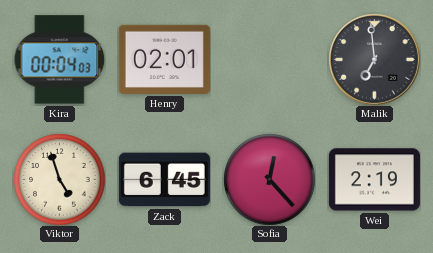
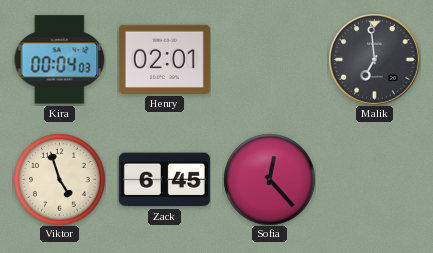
Wei: 2:19 -> none (374, 180)
